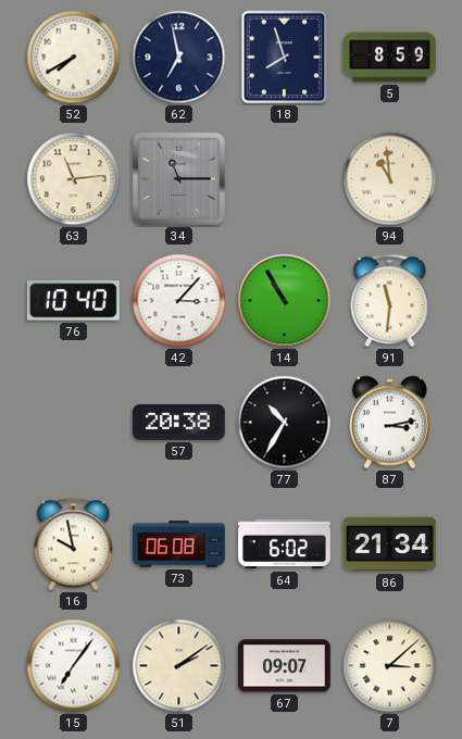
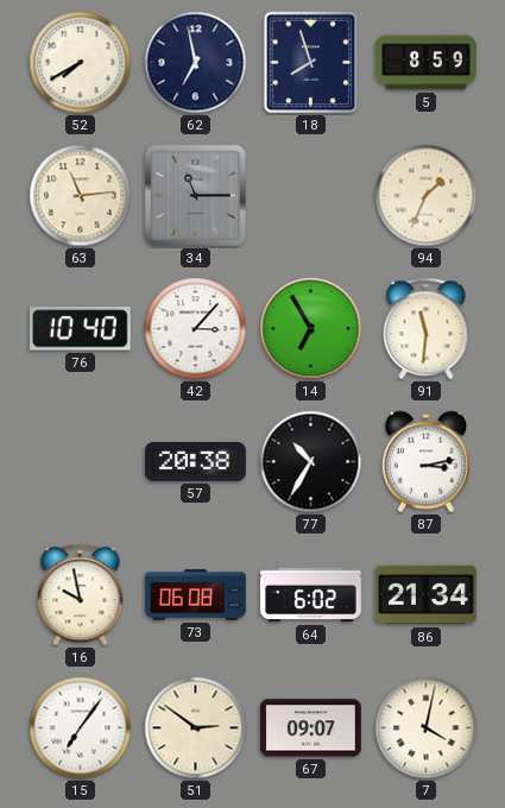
94: 10:59 -> 1:34 (427, 196)
14: 10:55 -> 6:55 (311, 329)
51: 2:09 -> 2:51 (196, 728)
7: 3:08 -> 4:02 (427, 728)
